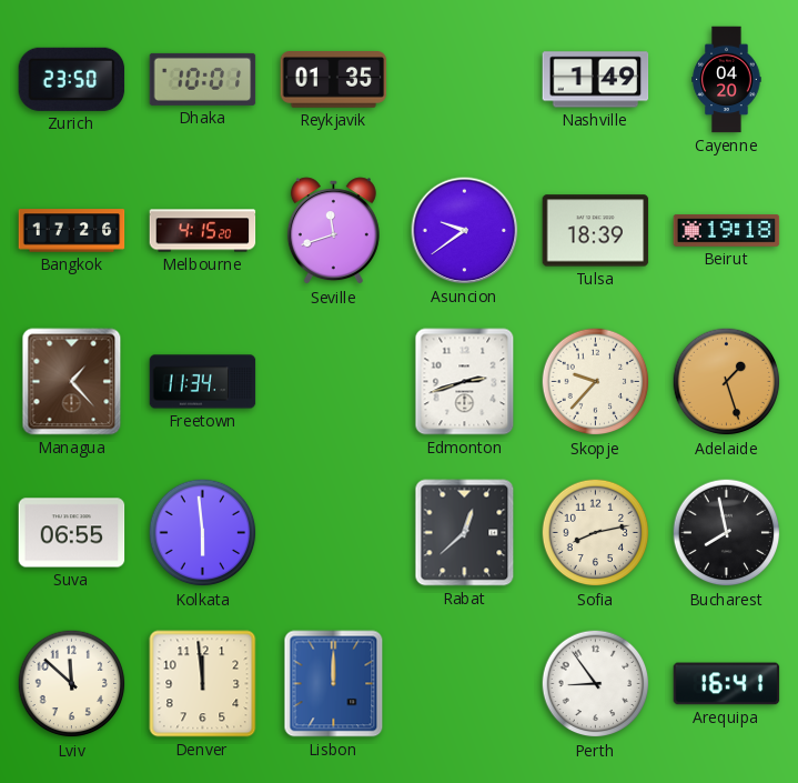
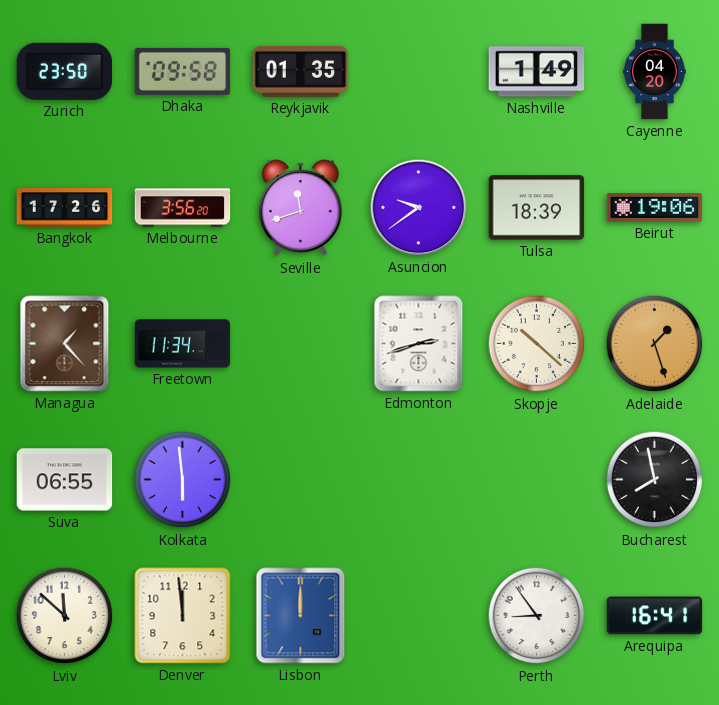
Dhaka: 10:01 -> 09:58 (183, 71)
Melbourne: 4:15 -> 3:56 (183, 208)
Beirut: 19:18 -> 19:06 (655, 208)
Skopje: 9:37 -> 10:22 (537, 344)
Rabat: 12:38 -> none (465, 533)
Sofia: 8:13 -> none (596, 533)
